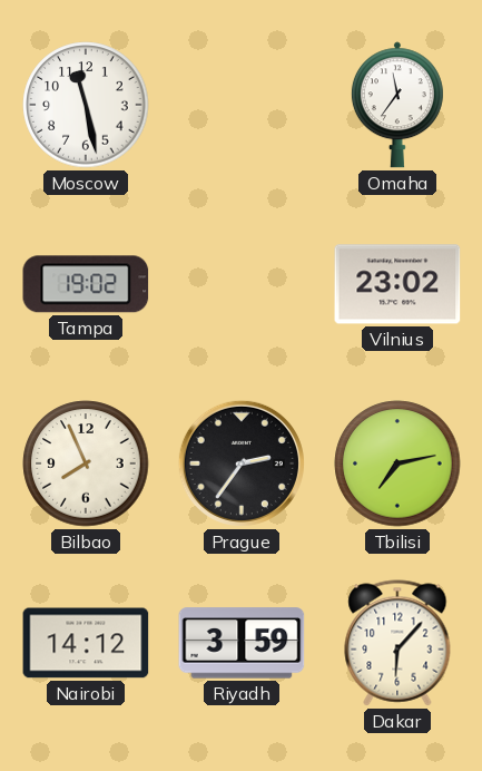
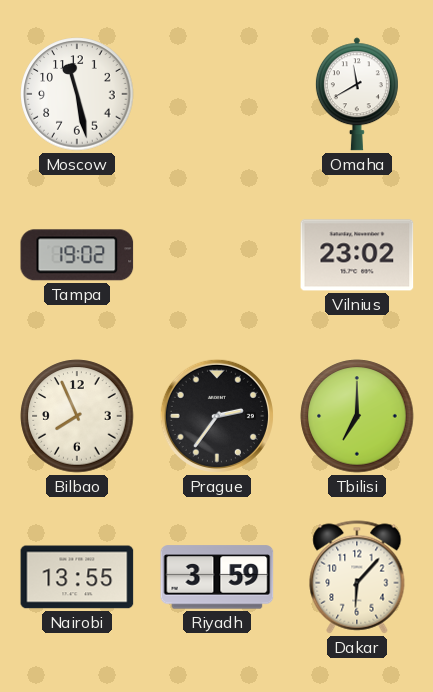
Omaha: 11:36 -> 11:40 (357, 94)
Tbilisi: 7:13 -> 7:00 (357, 416)
Nairobi: 14:12 -> 13:55 (77, 577)
